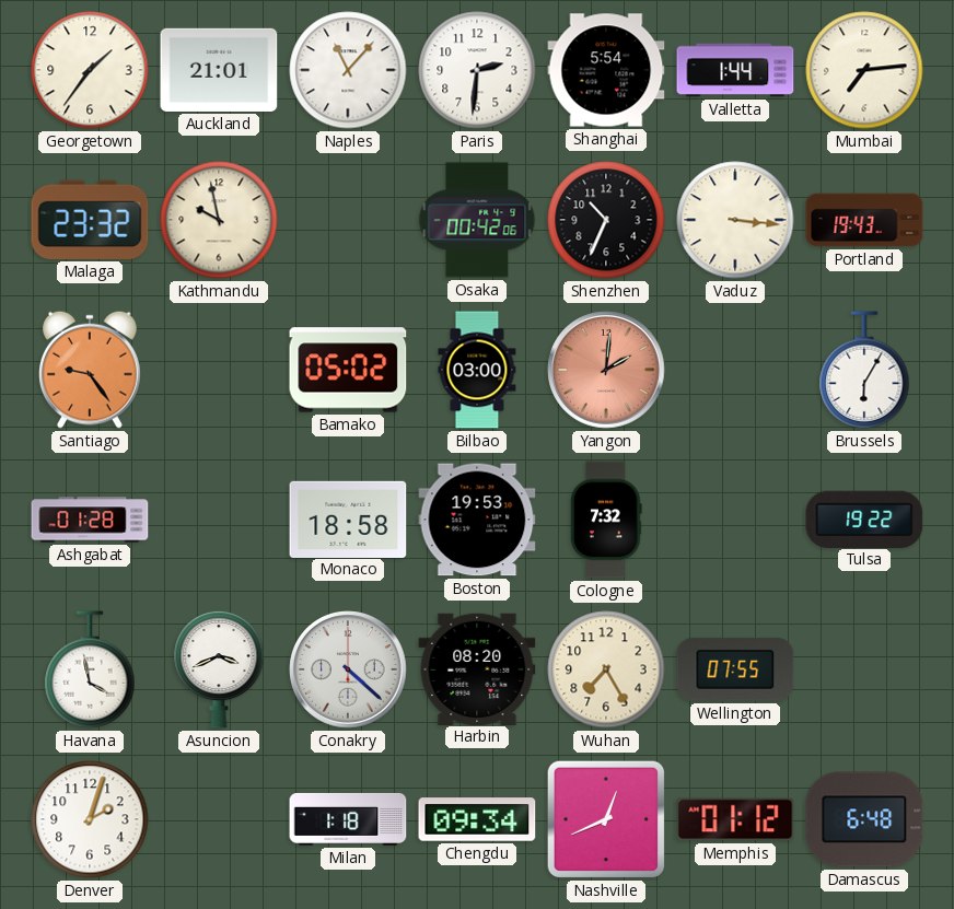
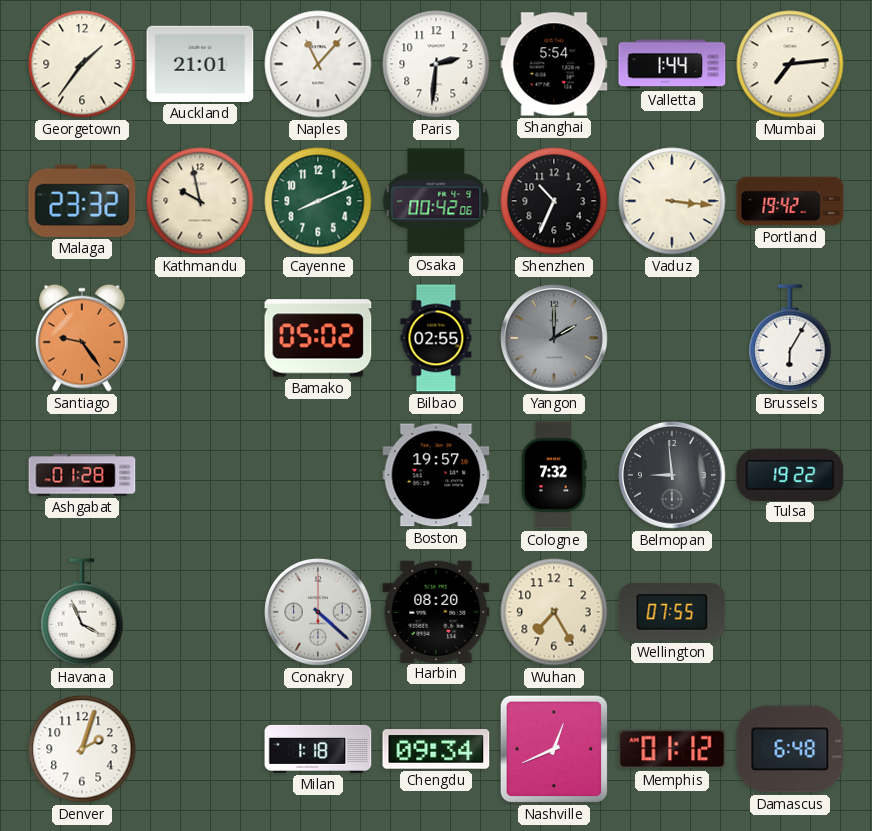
Cayenne: none -> 8:11 (318, 201)
Portland: 19:43 -> 19:42 (790, 201)
Bilbao: 03:00 -> 02:55 (436, 338)
Yangon: 2:01 -> 2:00 (554, 338)
Yangon dial: salmon -> grey (554, 338)
Monaco: 18:58 -> none (348, 518)
Boston: 19:53 -> 19:57 (436, 475)
Belmopan: none -> 8:59 (672, 475)
Havana: 3:58 -> 3:56 (82, 612)
Asuncion: 3:41 -> none (219, 669)
